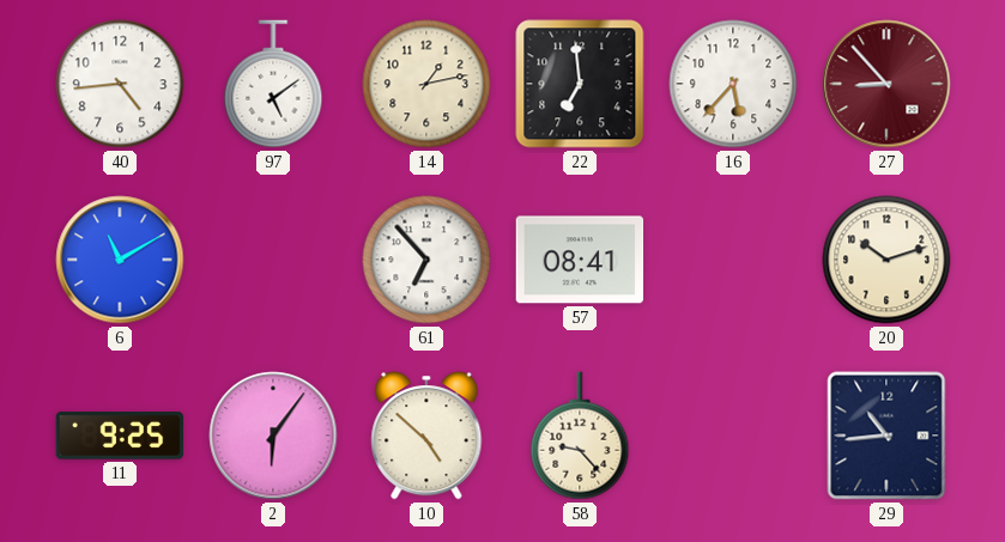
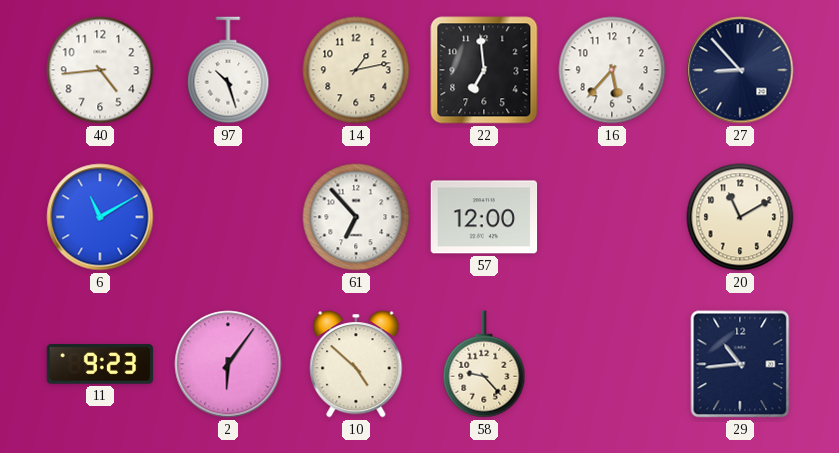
97: 5:09 -> 10:27 (228, 70)
27 dial: burgundy -> navy (740, 70)
57: 08:41 -> 12:00 (484, 217)
20: 10:12 -> 11:10 (740, 217)
11: 9:25 -> 9:23 (100, 364)
